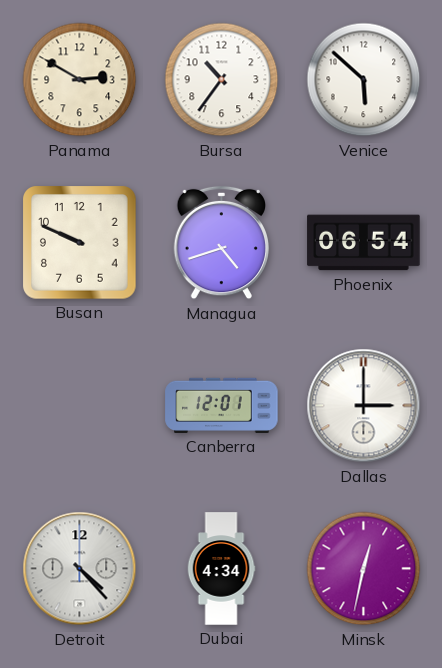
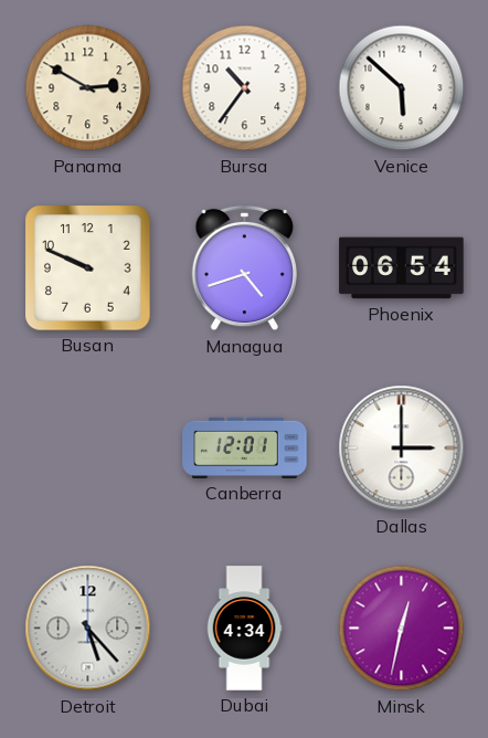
Detroit: 4:23 -> 5:23 (88, 629)
